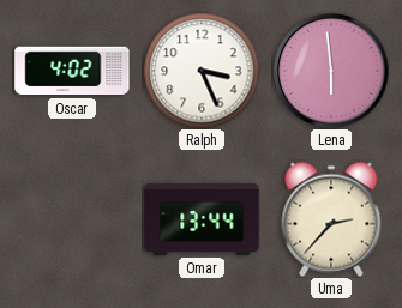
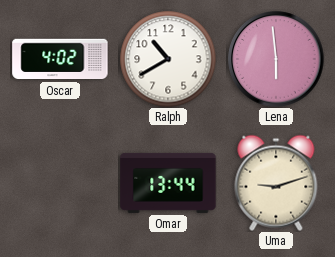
Ralph: 3:26 -> 10:40 (168, 59)
Uma: 2:37 -> 9:12 (276, 183)
